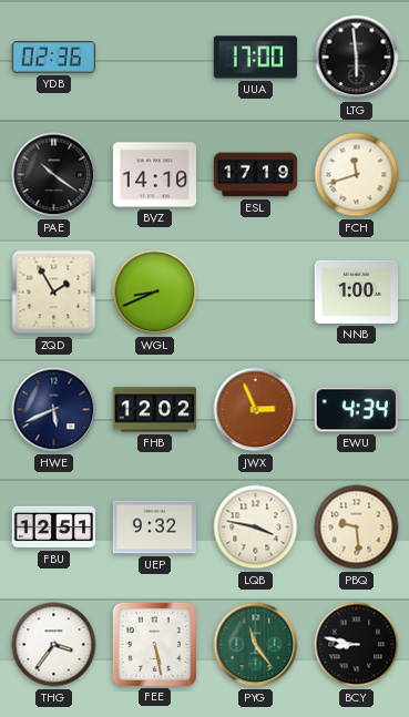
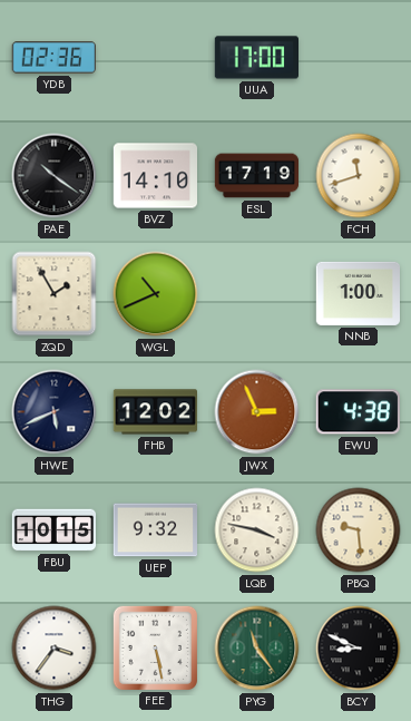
LTG: 5:59 -> none (357, 58)
WGL: 8:41 -> 10:41 (156, 294)
EWU: 4:34 -> 4:38 (358, 412)
FBU: 12:51 -> 10:15 (53, 530)
BCY: 8:47 -> 8:49 (359, 649)
